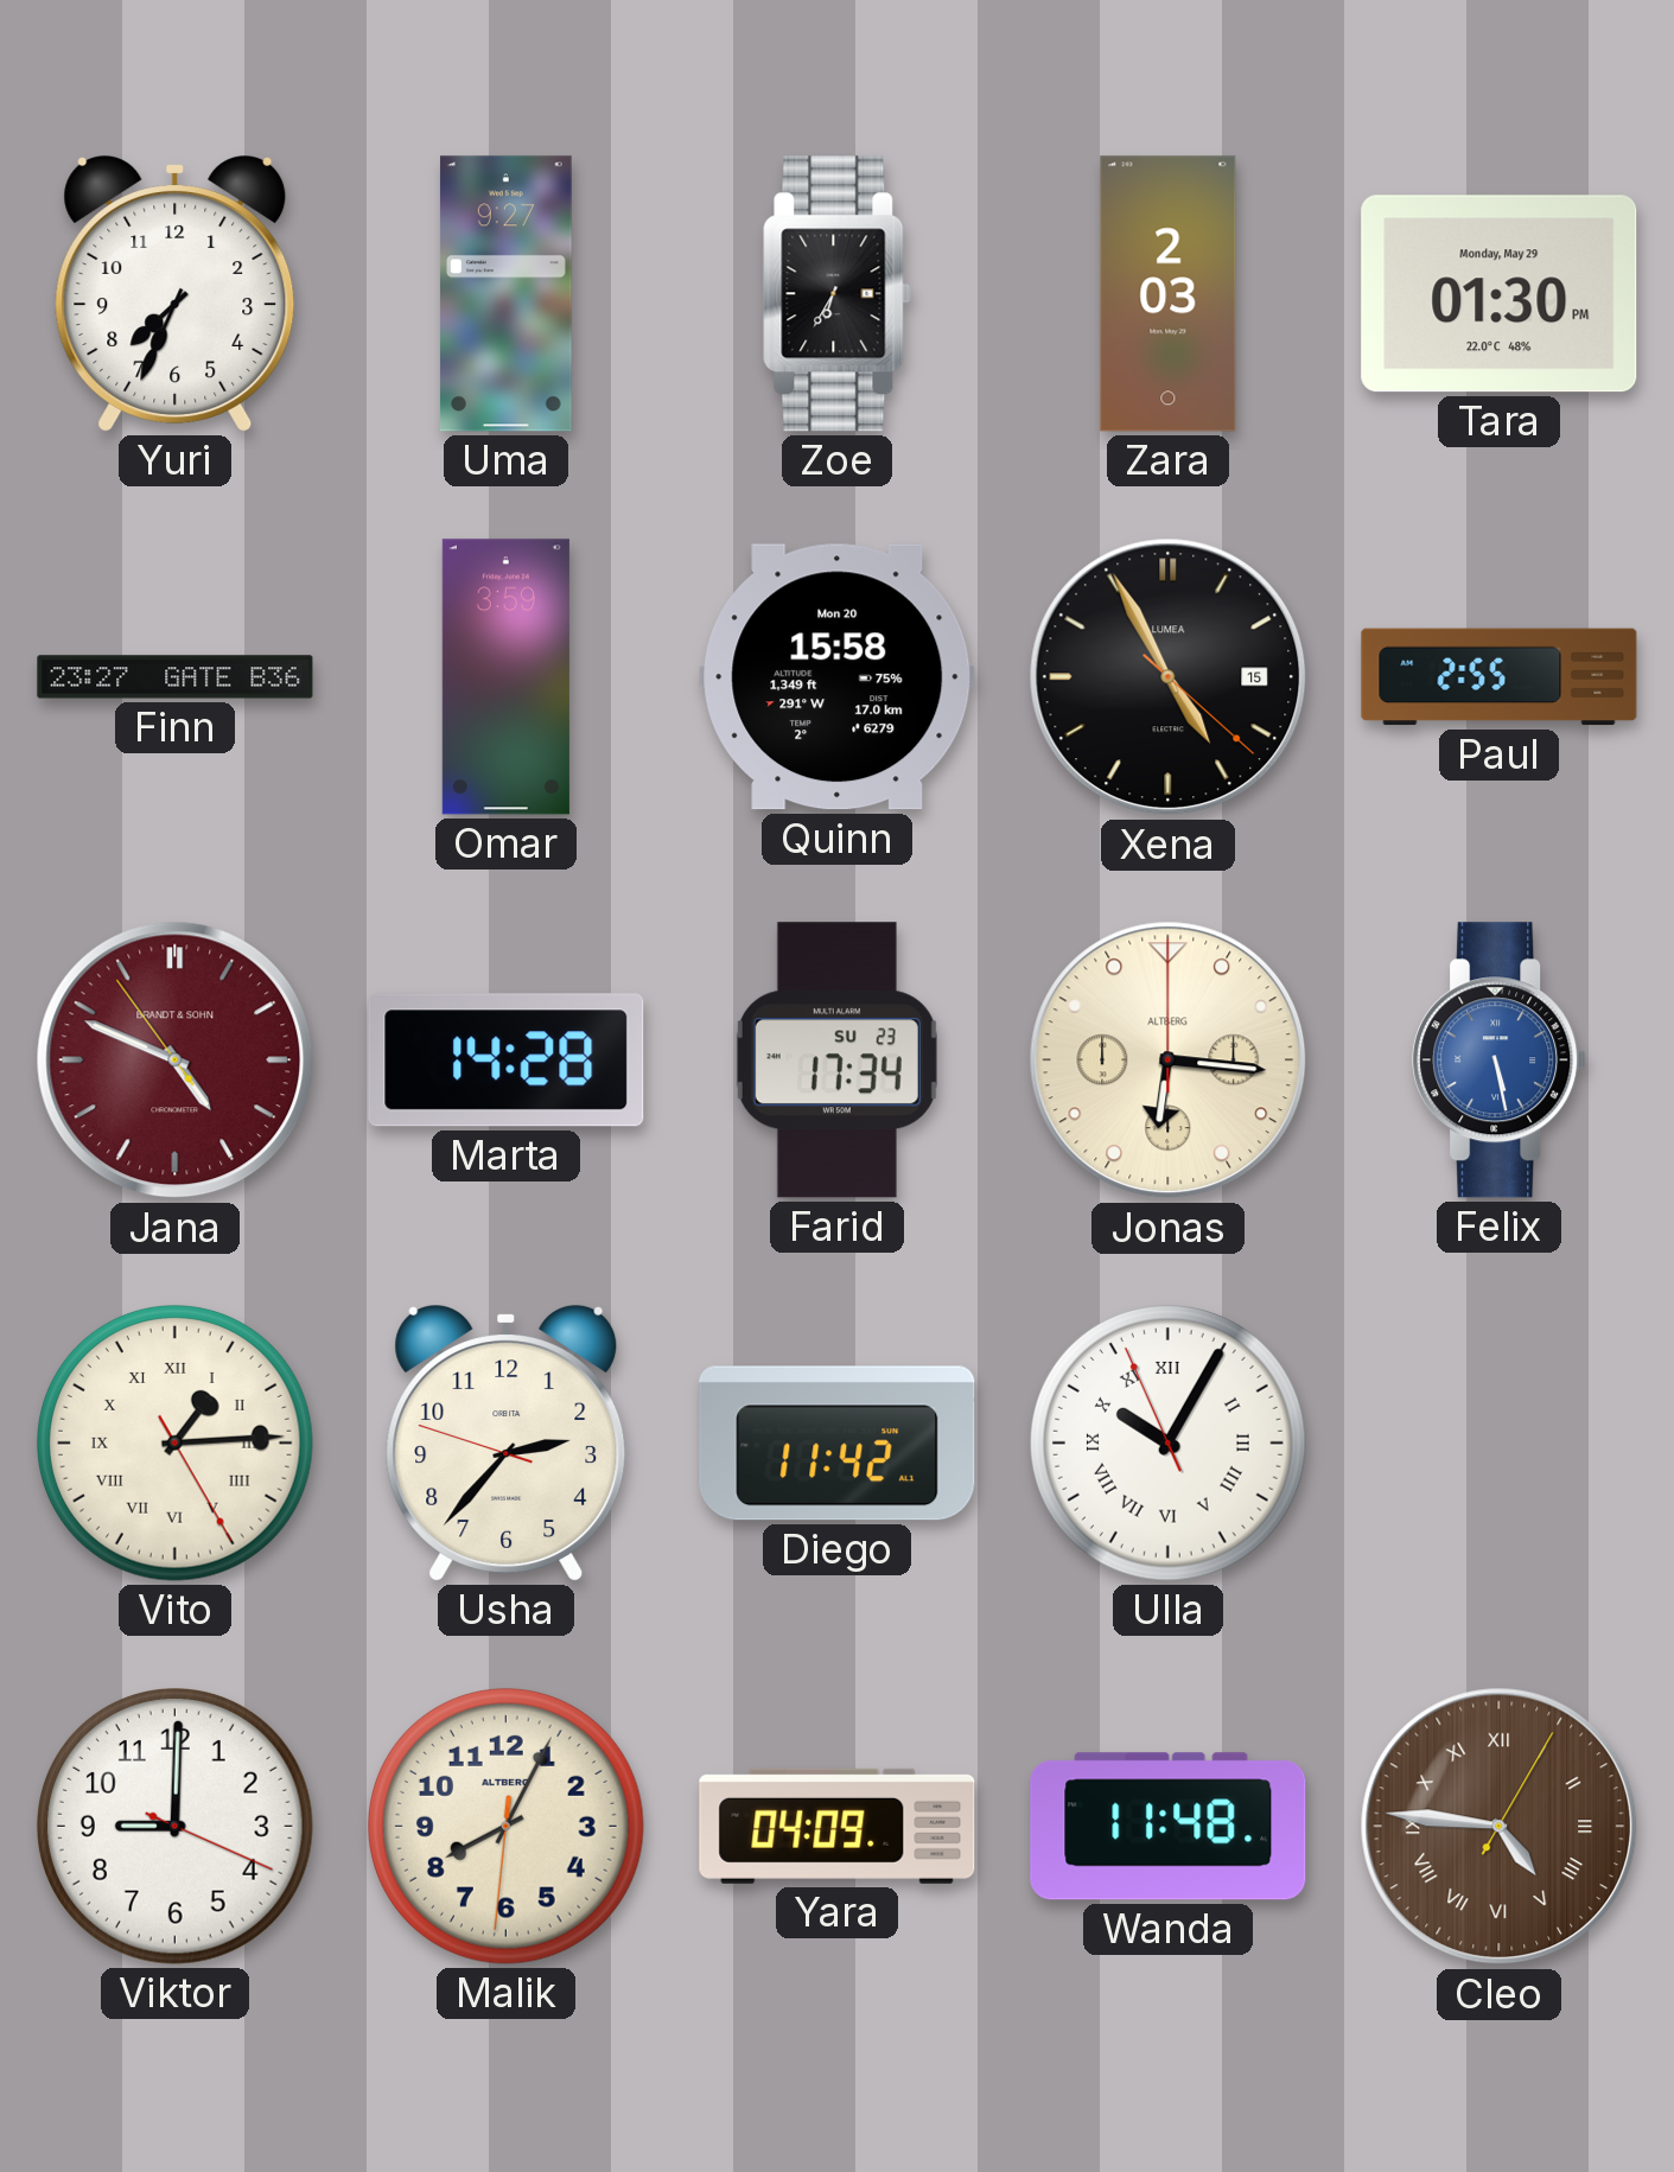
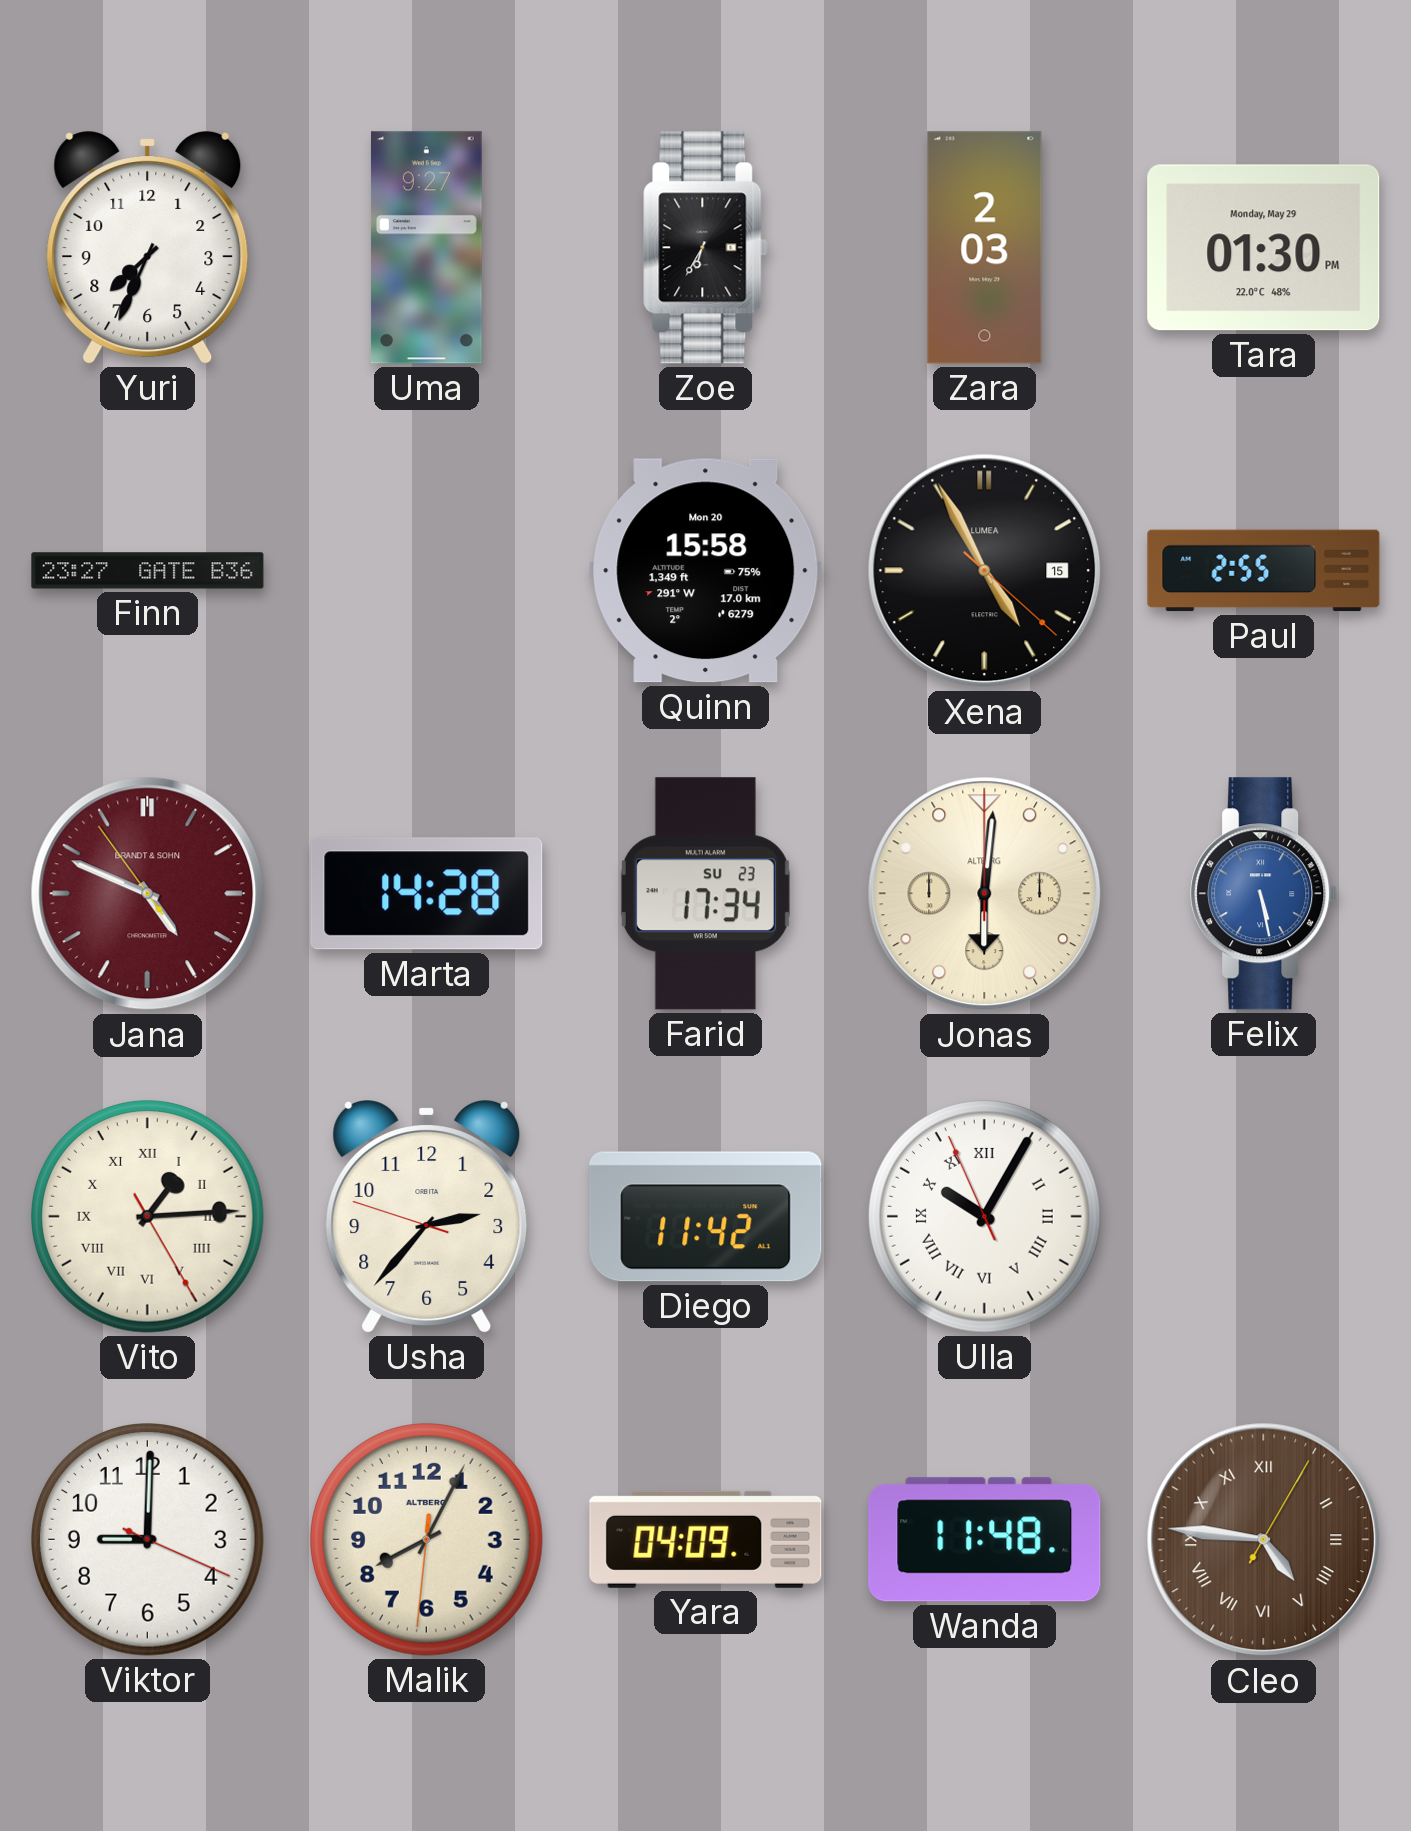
Omar: 3:59 -> none (505, 677)
Jonas: 6:16 -> 6:01 (985, 894)
